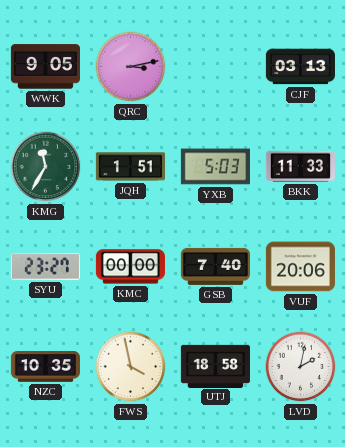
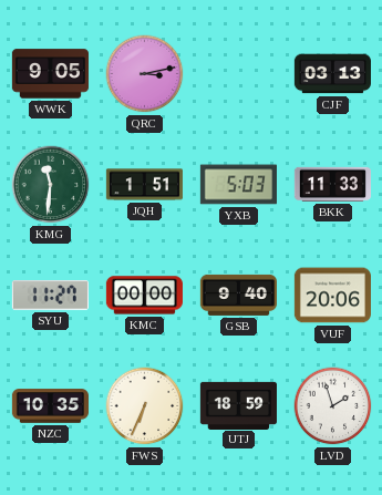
KMG: 11:35 -> 11:31 (51, 185)
SYU: 23:27 -> 11:27 (50, 296)
GSB: 7:40 -> 9:40 (238, 295)
FWS: 3:58 -> 6:34 (145, 406)
UTJ: 18:58 -> 18:59 (238, 405)
LVD: 2:02 -> 1:57 (333, 406)
